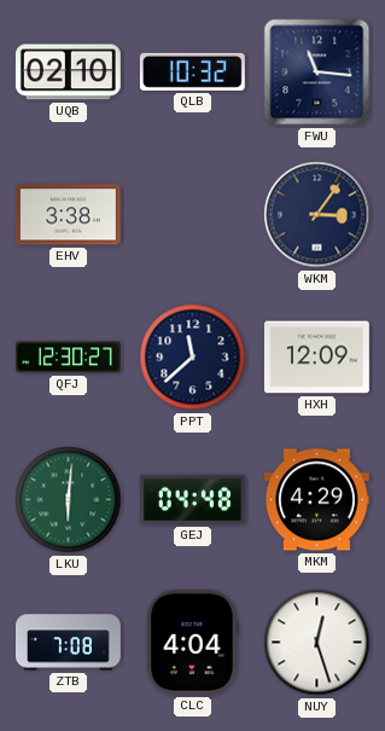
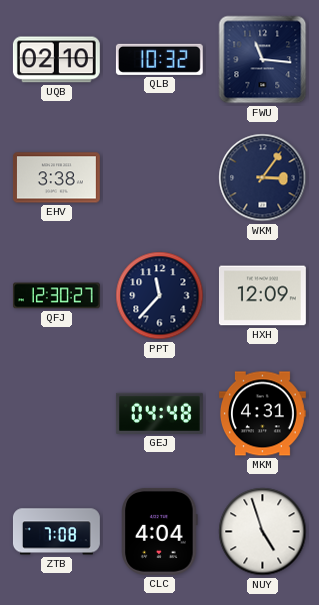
PPT: 11:38 -> 11:37 (160, 296)
LKU: 6:01 -> none (69, 500)
MKM: 4:29 -> 4:31 (263, 414)
NUY: 12:27 -> 4:57 (263, 532)
